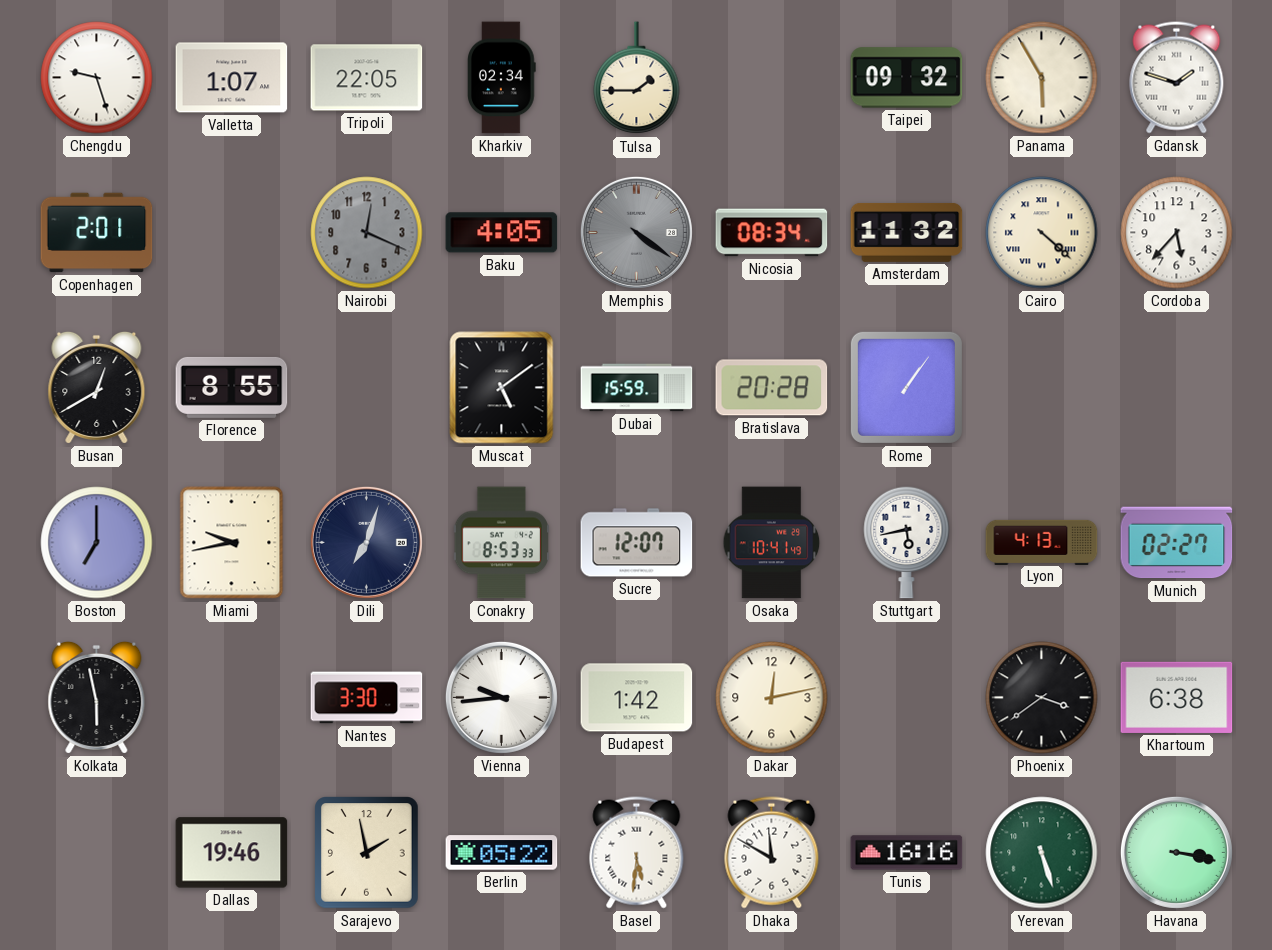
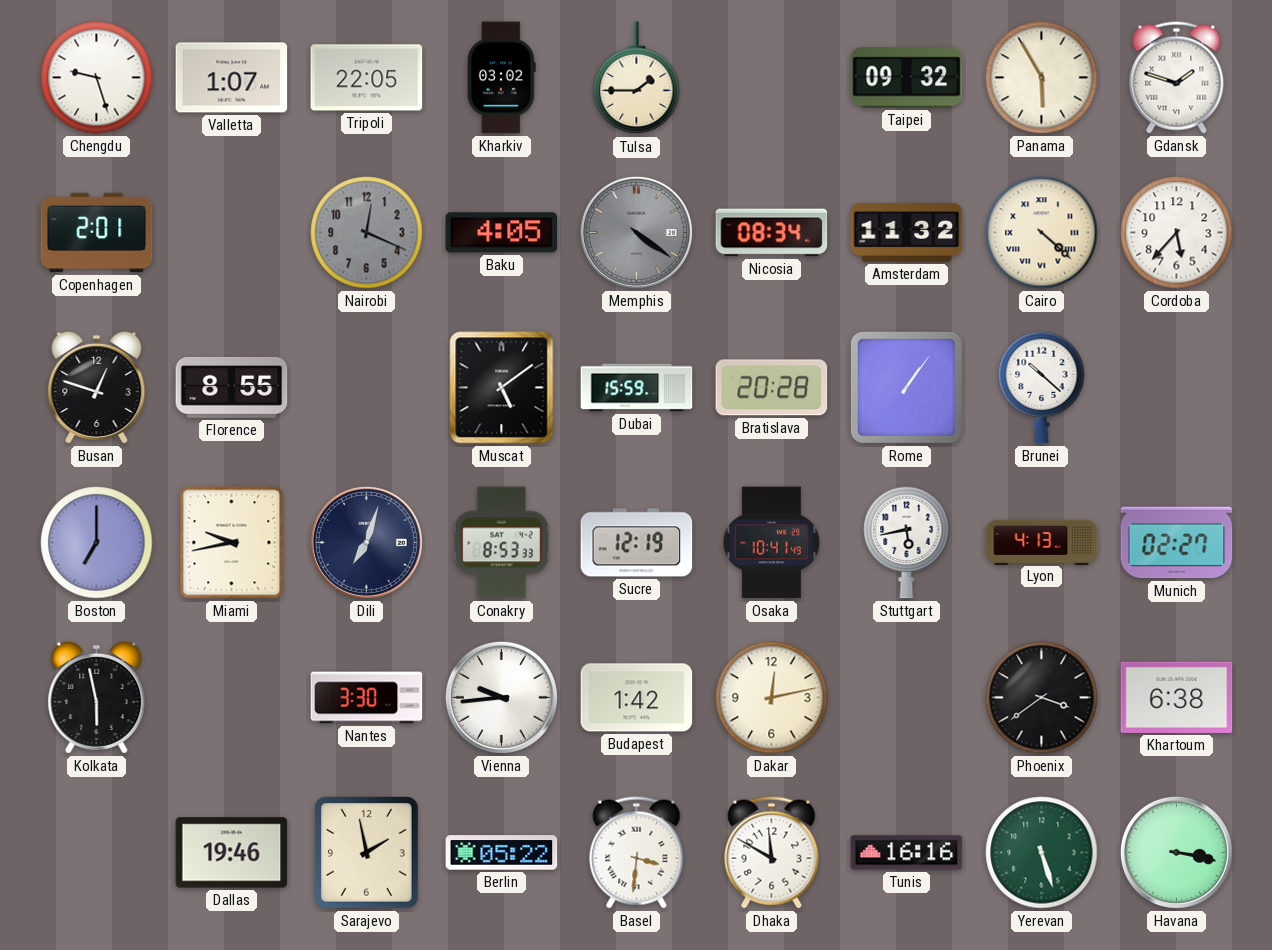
Kharkiv: 02:34 -> 03:02 (502, 78)
Busan: 12:40 -> 12:48 (97, 387)
Brunei: none -> 10:22 (1042, 387)
Sucre: 12:07 -> 12:19 (637, 543)
Basel: 5:31 -> 3:31 (637, 853)
